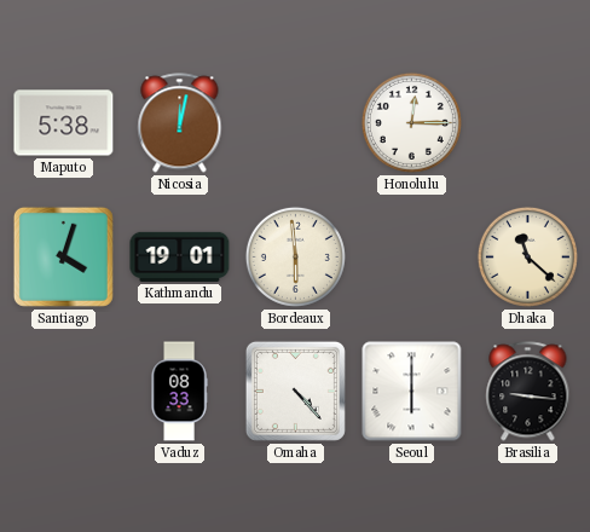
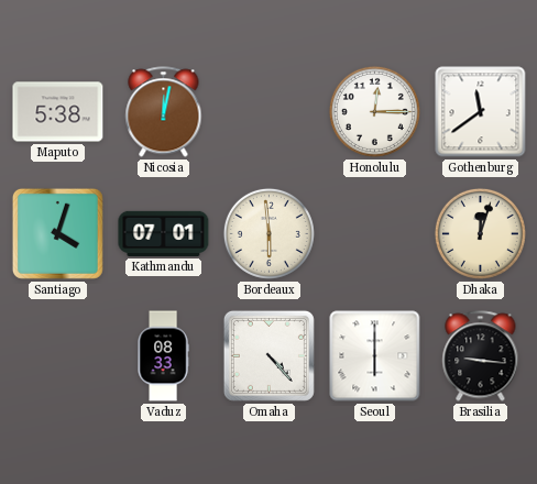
Gothenburg: none -> 11:39 (481, 112)
Kathmandu: 19:01 -> 07:01 (164, 233)
Dhaka: 11:22 -> 12:03 (480, 233)
